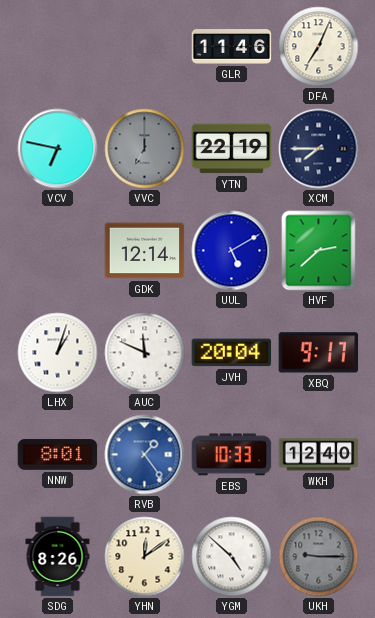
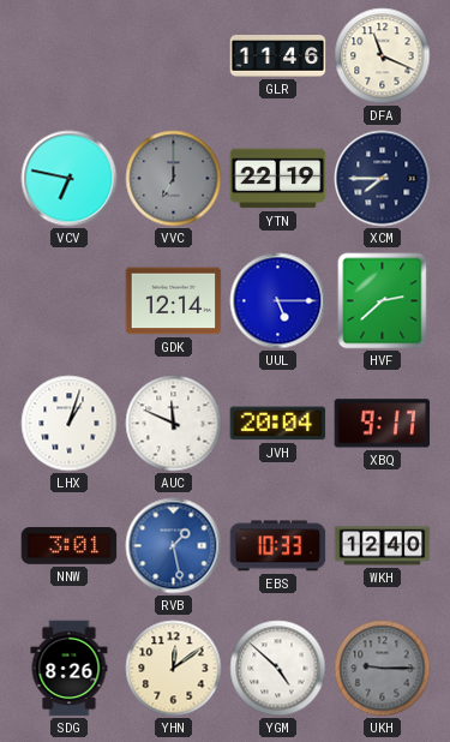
DFA: 7:04 -> 11:19 (383, 56)
UUL: 5:10 -> 5:15 (278, 301)
NNW: 8:01 -> 3:01 (70, 546)
RVB: 1:24 -> 1:28 (174, 546)
